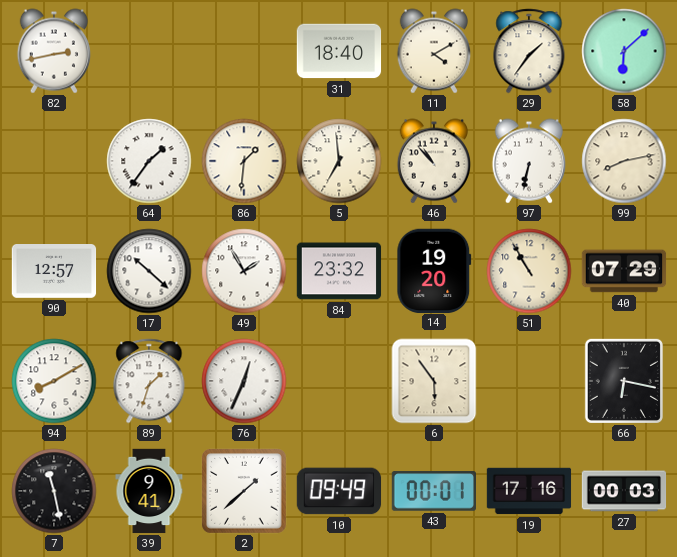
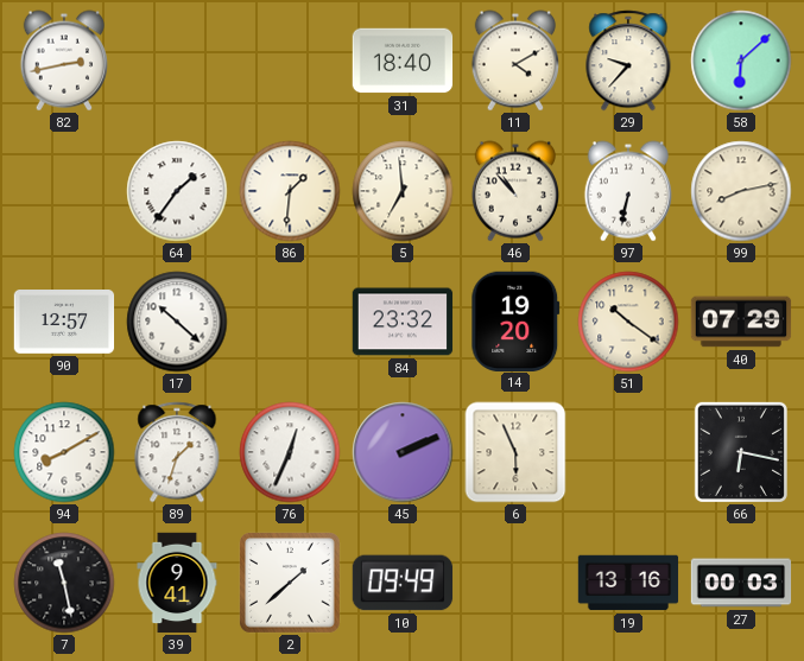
29: 1:36 -> 9:37 (628, 61)
49: 1:55 -> none (244, 271)
51: 10:55 -> 10:21 (628, 322)
45: none -> 2:11 (403, 452)
6: 5:54 -> 5:56 (515, 452)
43: 00:01 -> none (433, 491)
19: 17:16 -> 13:16 (628, 583)
